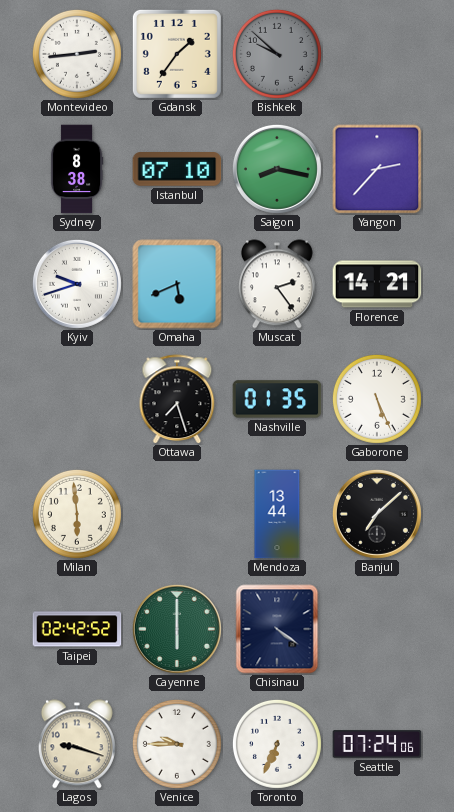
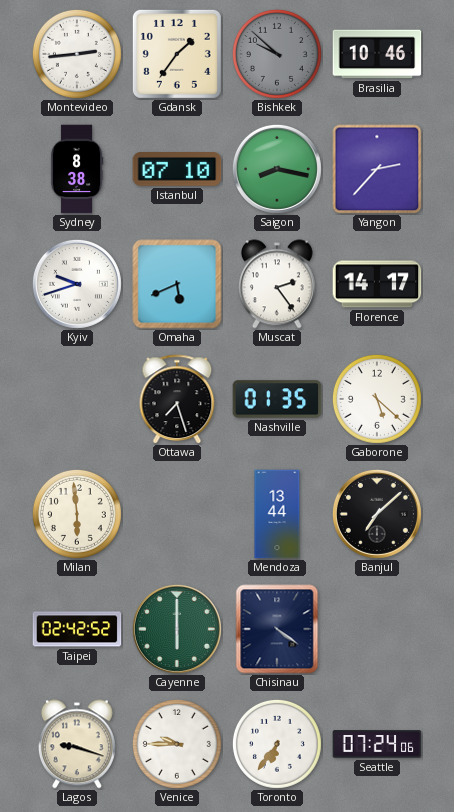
Brasilia: none -> 10:46 (377, 54)
Florence: 14:21 -> 14:17 (377, 284)
Gaborone: 5:26 -> 5:22 (377, 399)
Toronto: 6:34 -> 6:36 (277, 744)
